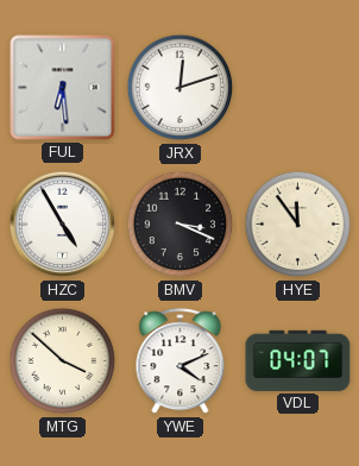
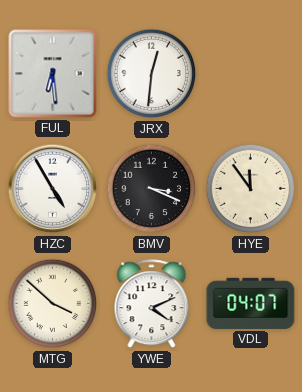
JRX: 12:12 -> 12:31 (152, 74)
